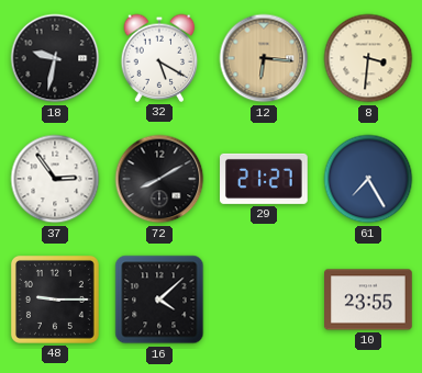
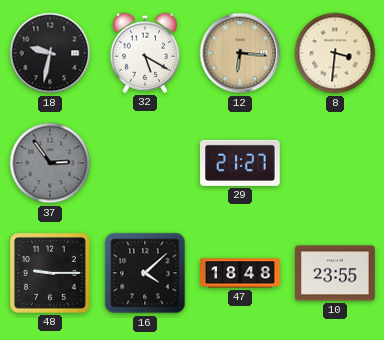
37 dial: white -> grey (50, 163)
72: 8:10 -> none (159, 179)
61: 7:25 -> none (368, 179)
47: none -> 18:48 (240, 273)
